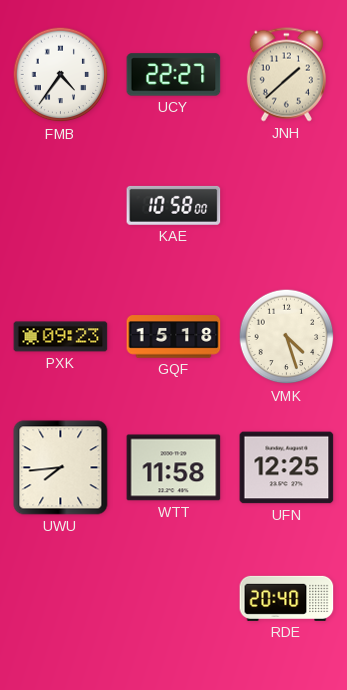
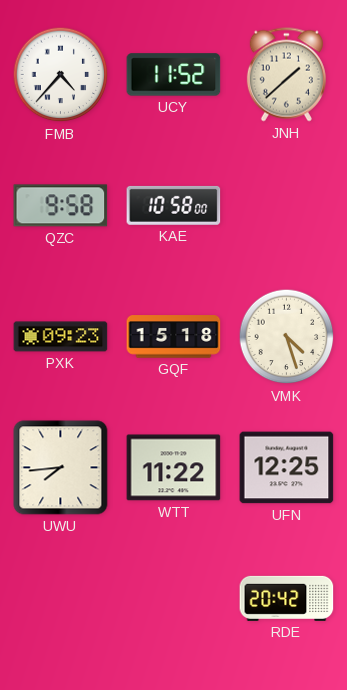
FMB: 4:36 -> 4:37 (61, 75)
UCY: 22:27 -> 11:52 (174, 75)
QZC: none -> 9:58 (61, 206)
WTT: 11:58 -> 11:22 (174, 468)
RDE: 20:40 -> 20:42 (287, 598)
